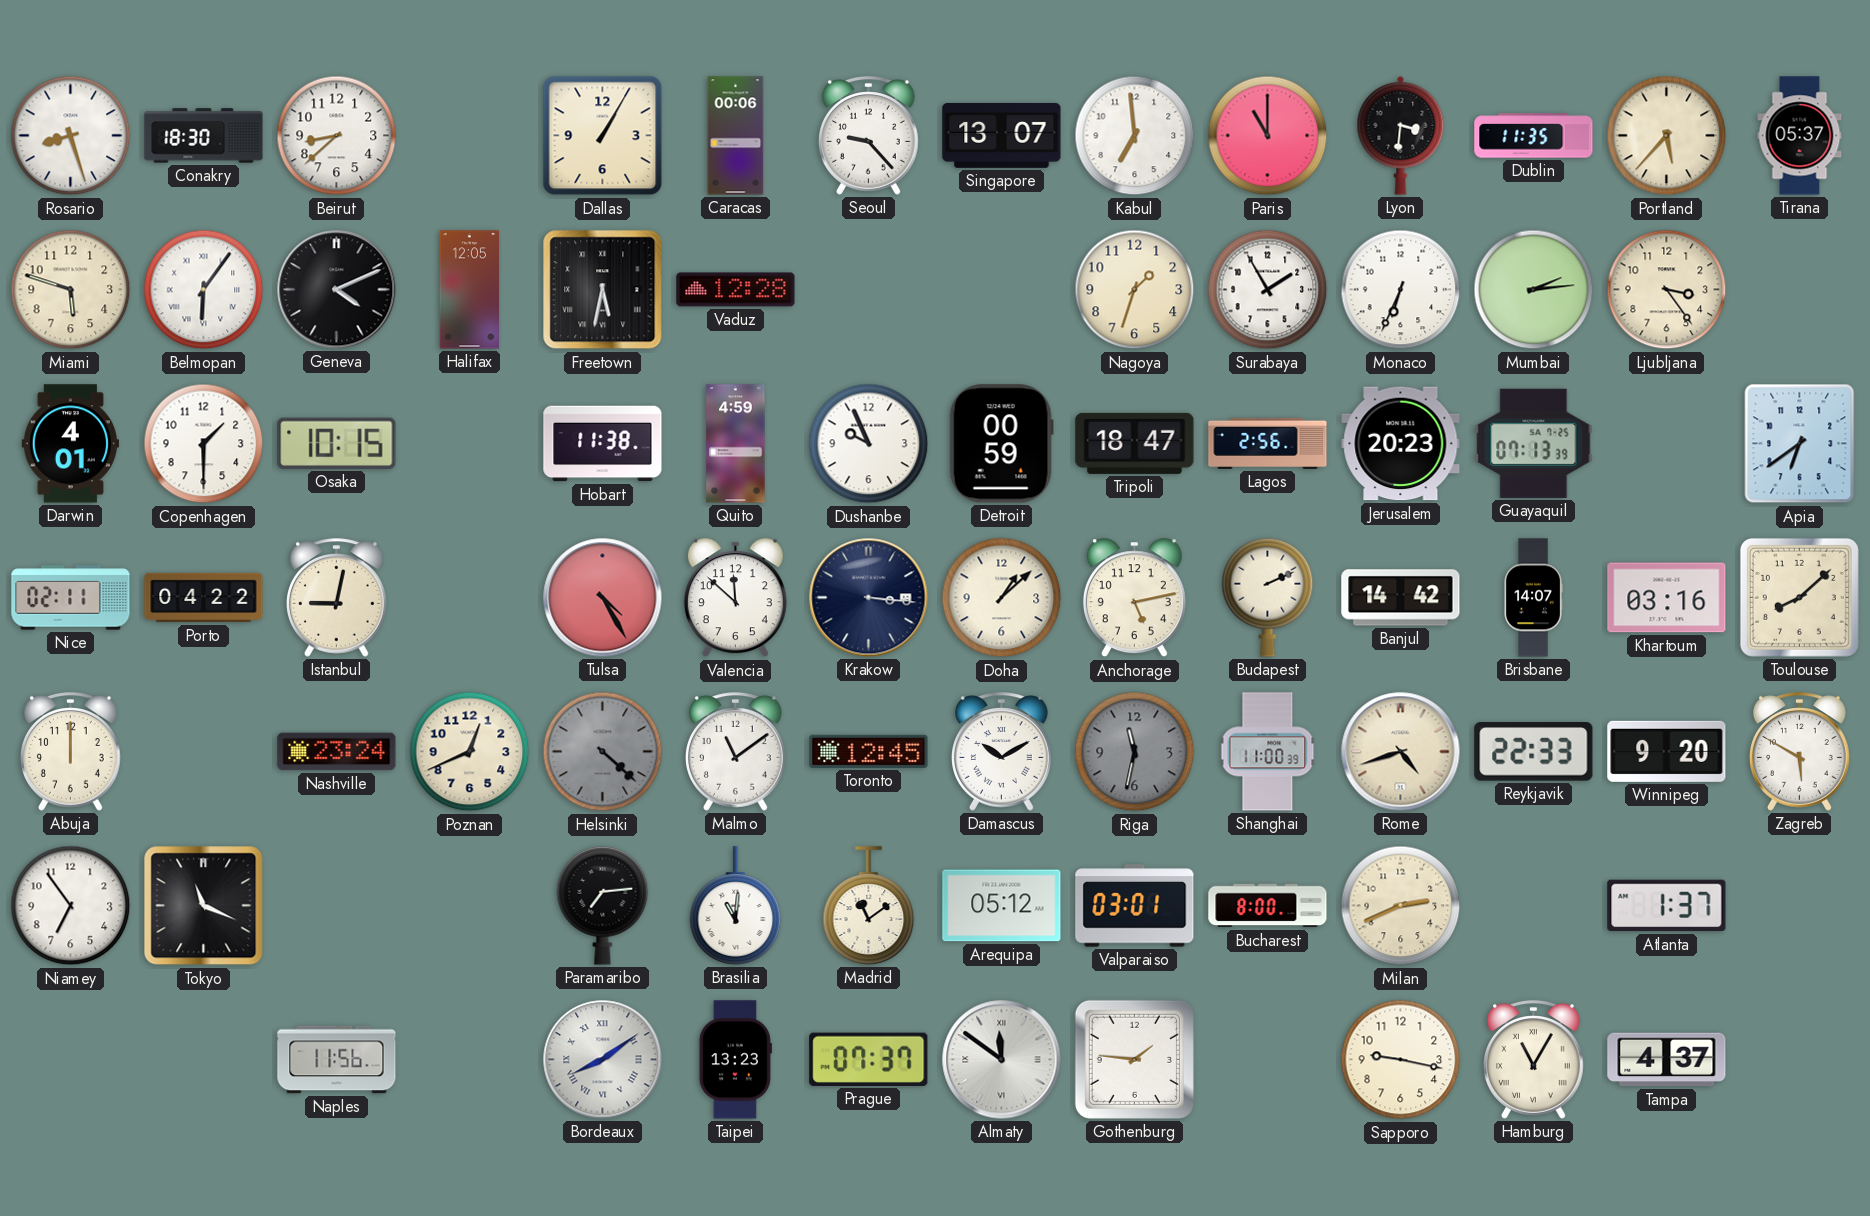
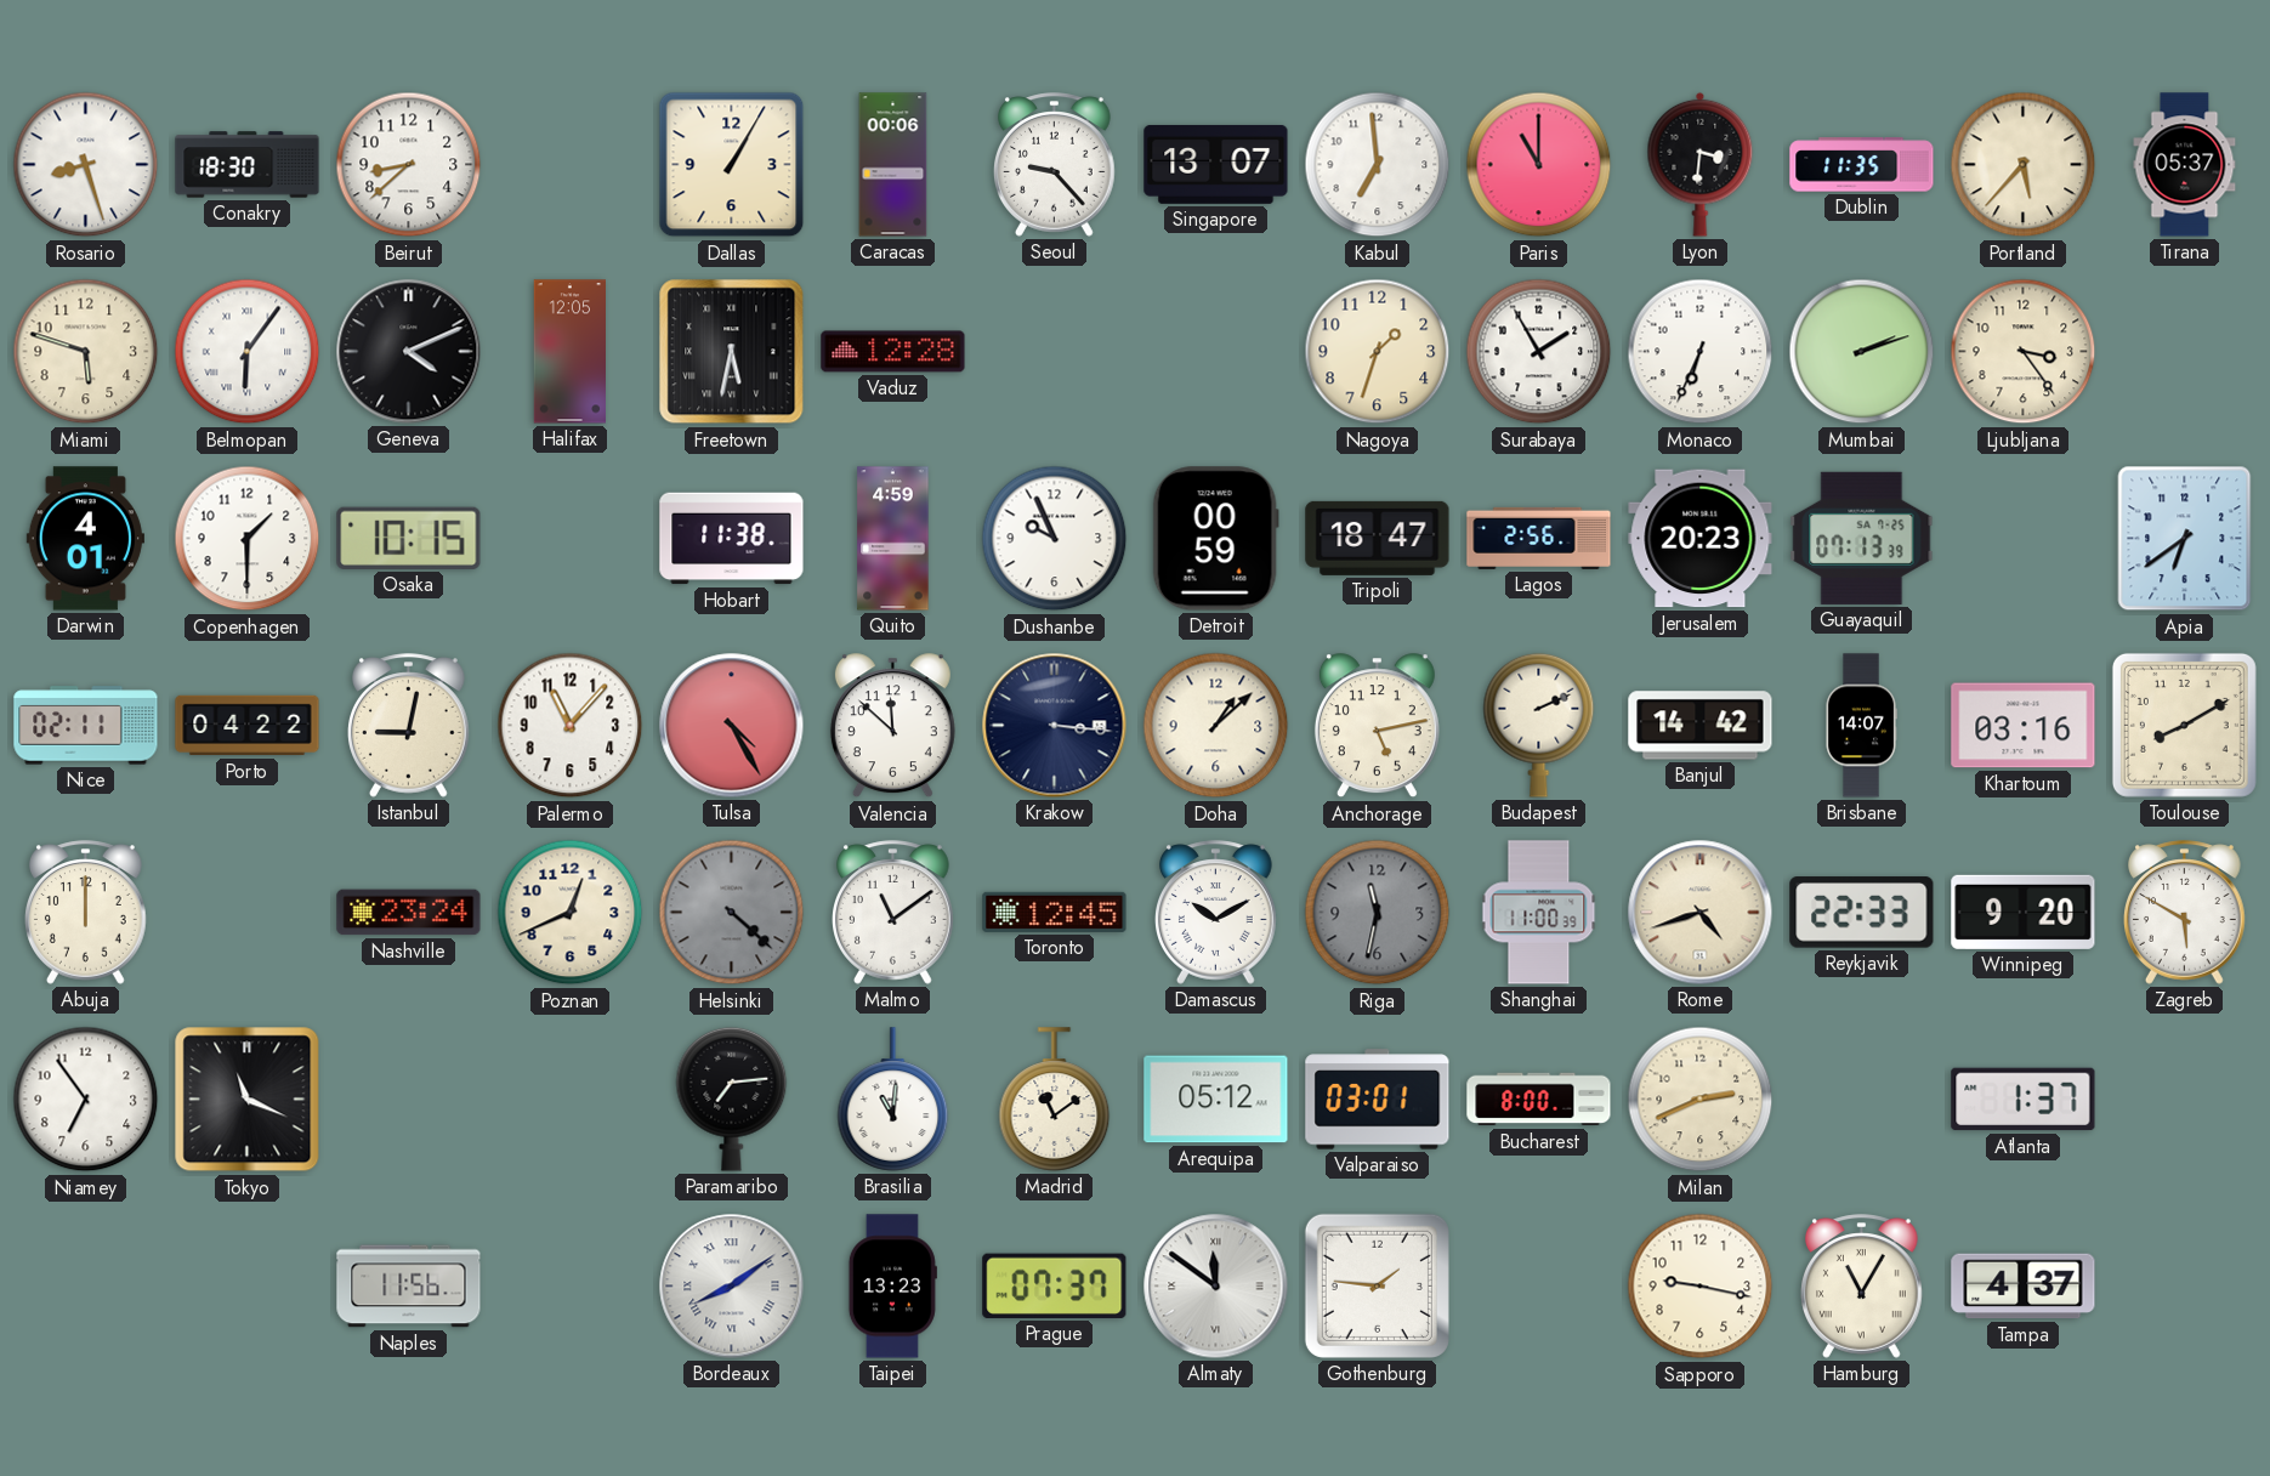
Mumbai: 2:14 -> 2:12 (1862, 352)
Palermo: none -> 11:07 (571, 726)
Toulouse: 8:08 -> 8:10 (2184, 725)
